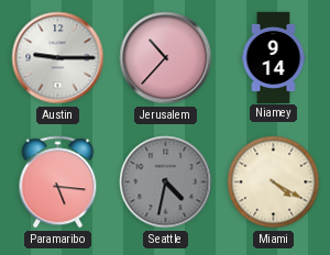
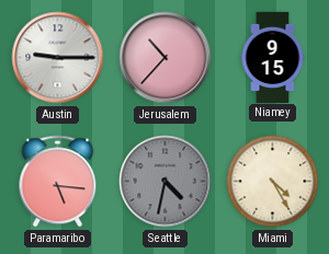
Niamey: 9:14 -> 9:15 (273, 57)
Miami: 4:20 -> 4:25 (273, 182)
